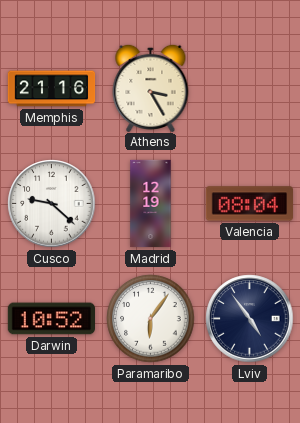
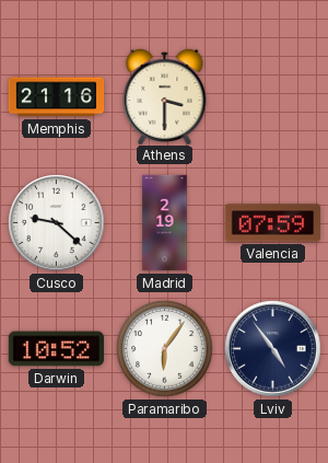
Athens: 3:25 -> 3:30 (165, 95)
Madrid: 12:19 -> 2:19 (165, 223)
Valencia: 08:04 -> 07:59 (272, 223)
